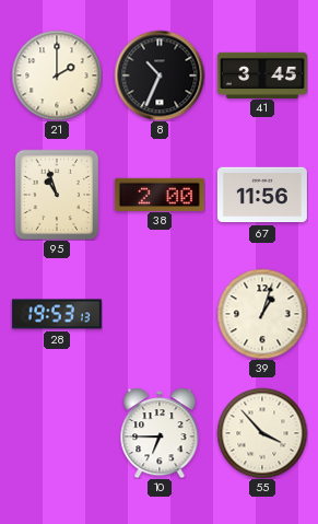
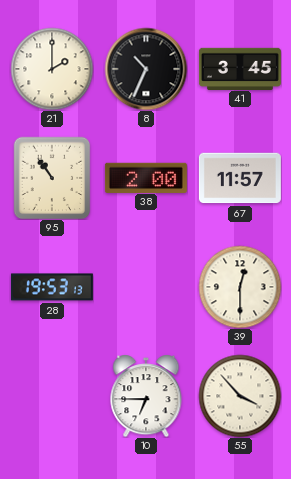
95: 10:57 -> 10:54 (52, 178)
67: 11:56 -> 11:57 (240, 178)
39: 1:03 -> 12:30 (240, 287)
